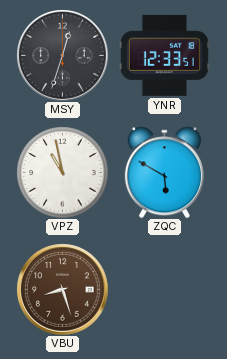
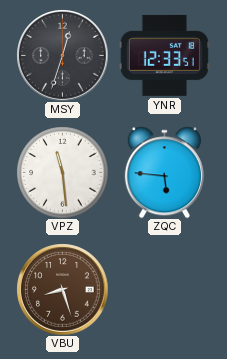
VPZ: 10:58 -> 11:29 (62, 172)
ZQC: 5:50 -> 5:46 (164, 172)
